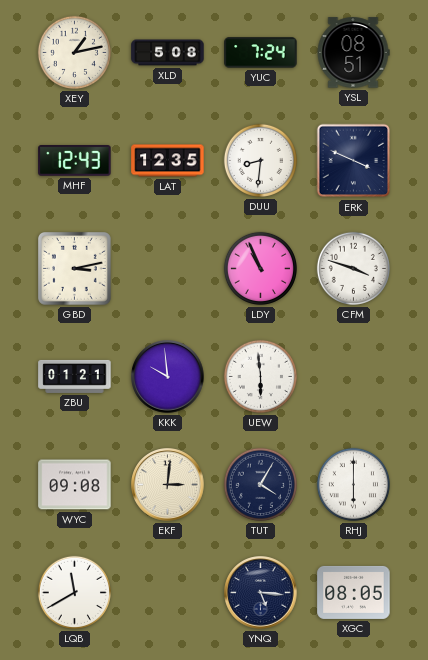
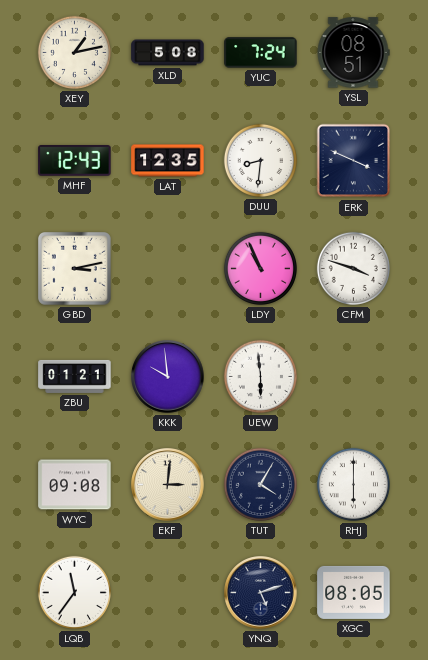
LQB: 11:40 -> 11:36 (74, 592)
YNQ: 5:16 -> 5:12 (261, 593)
